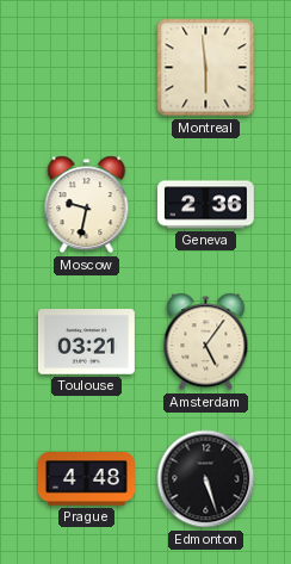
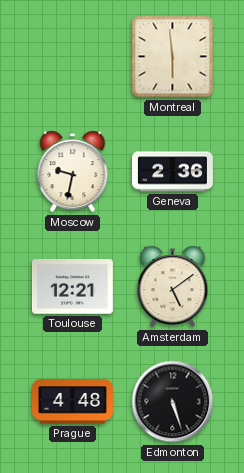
Toulouse: 03:21 -> 12:21 (72, 287)
Amsterdam: 5:06 -> 5:09 (173, 287)
